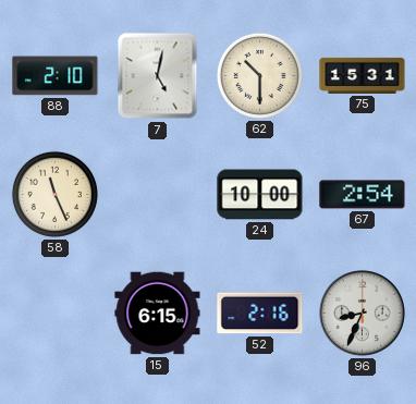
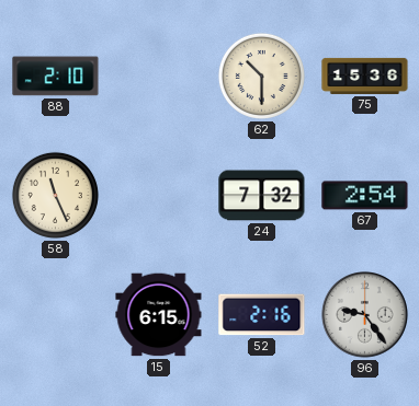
7: 5:02 -> none (158, 76)
75: 15:31 -> 15:36 (365, 76)
24: 10:00 -> 7:32 (262, 196)
96: 8:34 -> 9:24 (365, 315)
